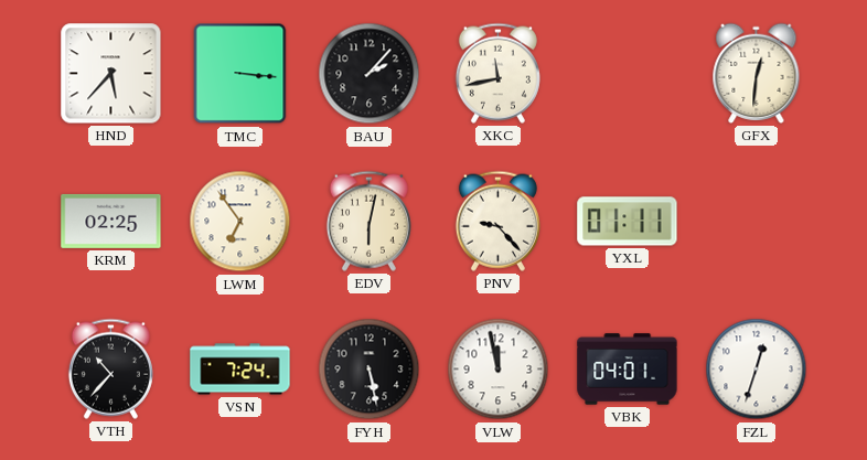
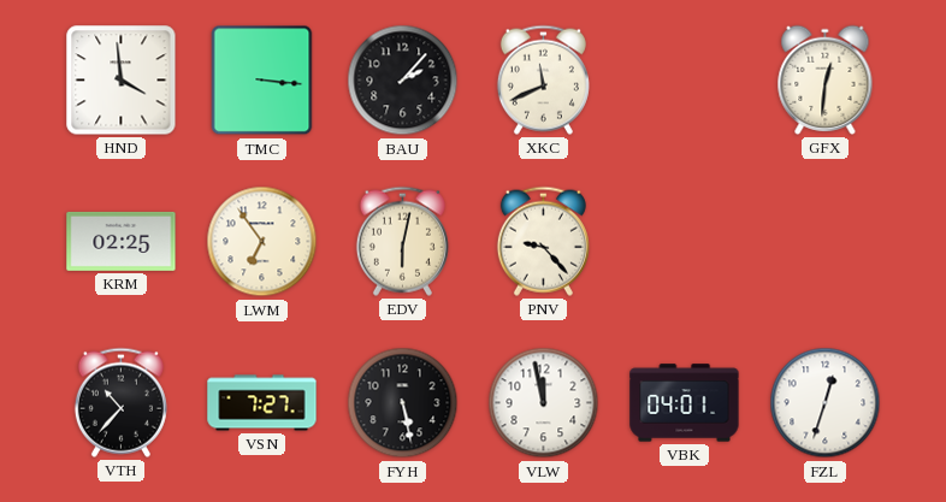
HND: 5:37 -> 3:59 (122, 81)
XKC: 11:43 -> 11:41 (543, 79)
YXL: 01:11 -> none (628, 222)
VSN: 7:24 -> 7:27 (262, 403)
